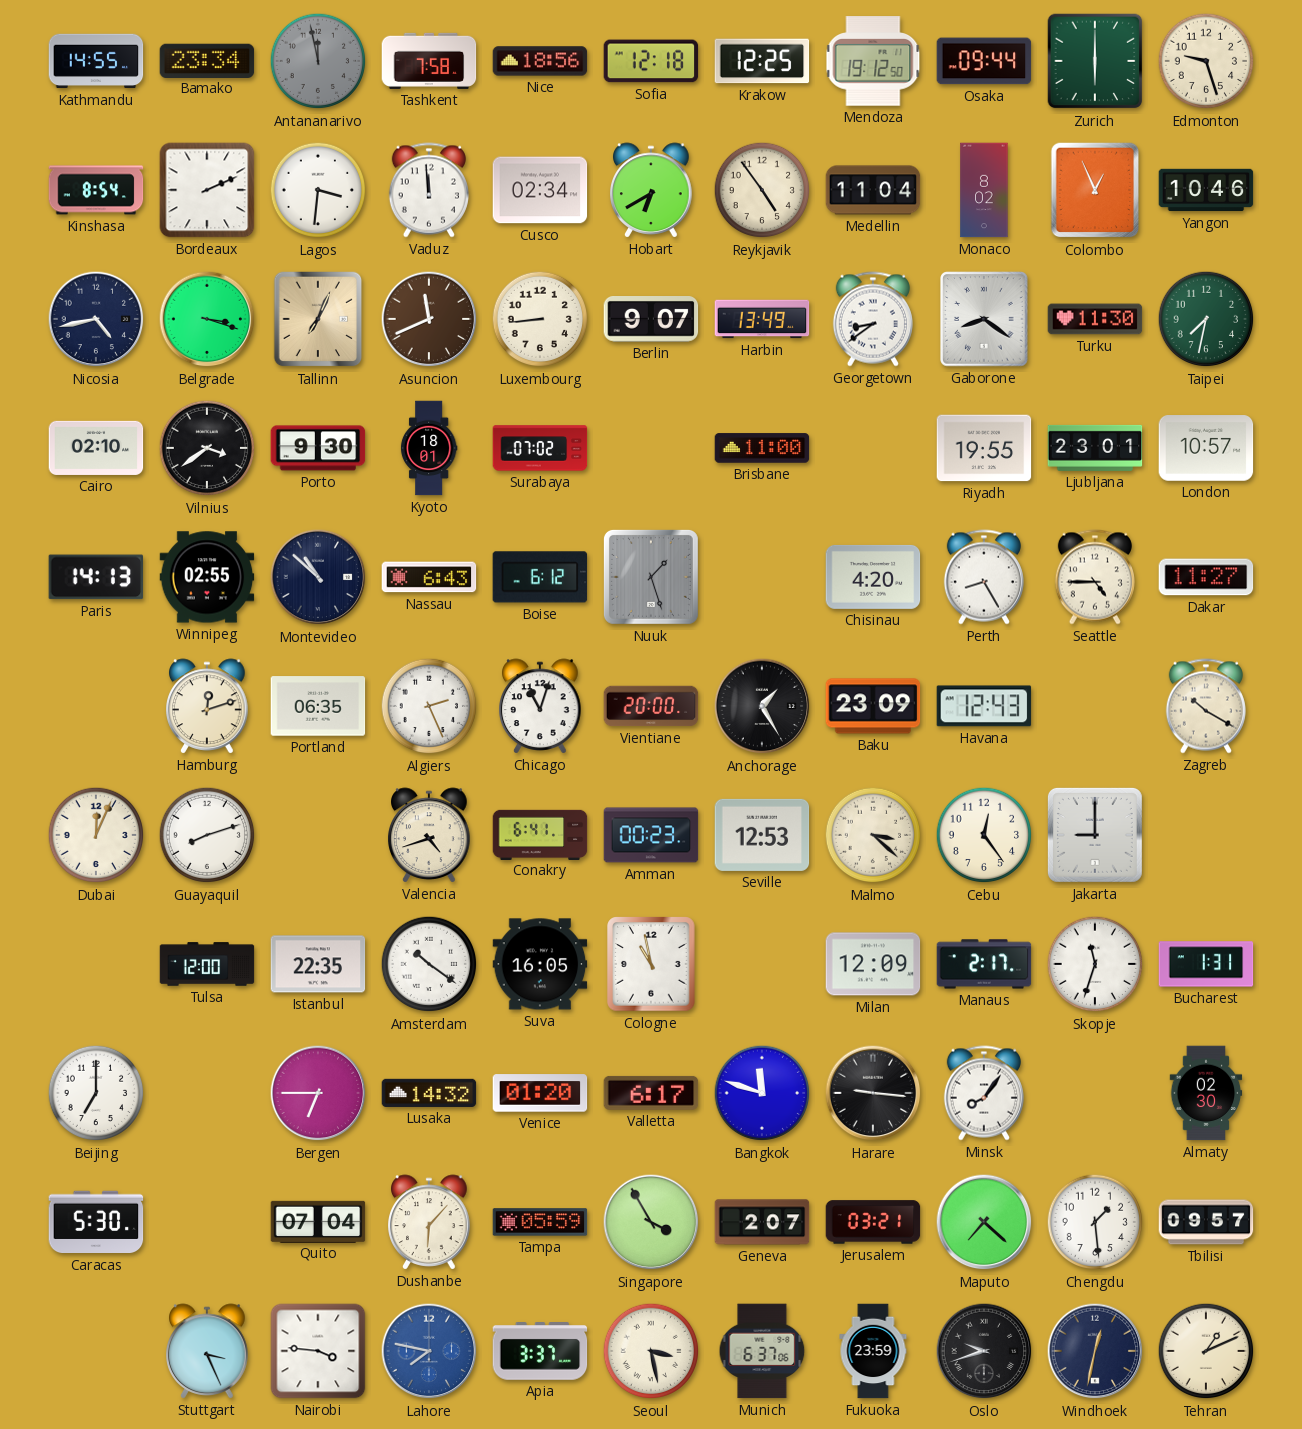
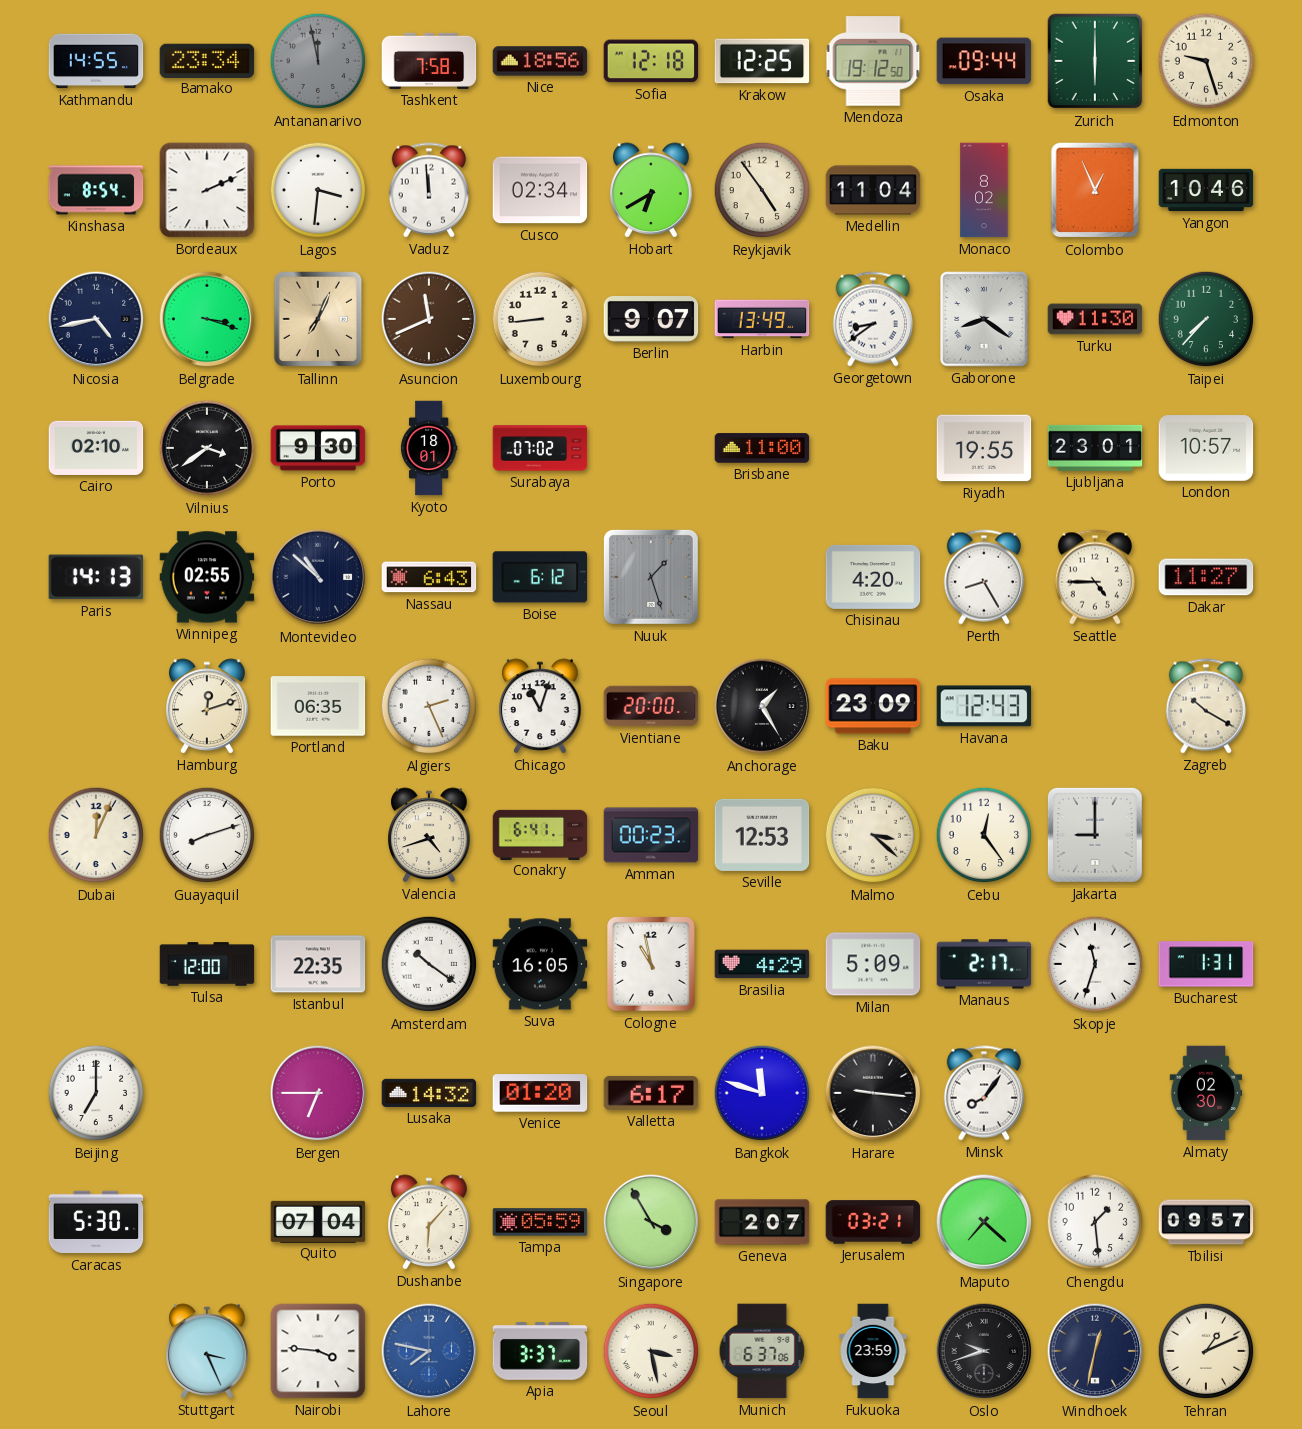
Taipei: 7:32 -> 7:37 (1206, 319)
Brasilia: none -> 4:29 (762, 964)
Milan: 12:09 -> 5:09 (873, 964)
